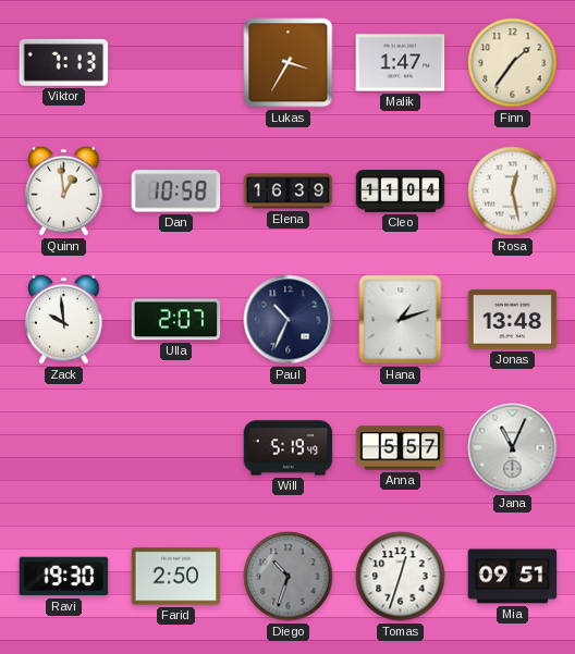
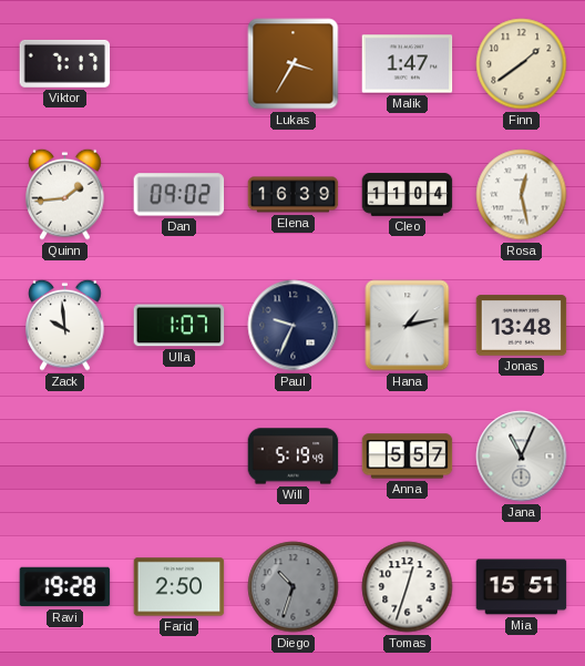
Viktor: 7:13 -> 7:17 (65, 63)
Finn: 1:36 -> 1:39 (522, 64)
Quinn: 12:59 -> 1:44 (65, 194)
Dan: 10:58 -> 09:02 (179, 195)
Ulla: 2:07 -> 1:07 (179, 326)
Paul: 10:34 -> 9:34 (294, 326)
Hana: 1:12 -> 1:13 (408, 326)
Ravi: 19:30 -> 19:28 (65, 587)
Mia: 09:51 -> 15:51 (522, 587)
